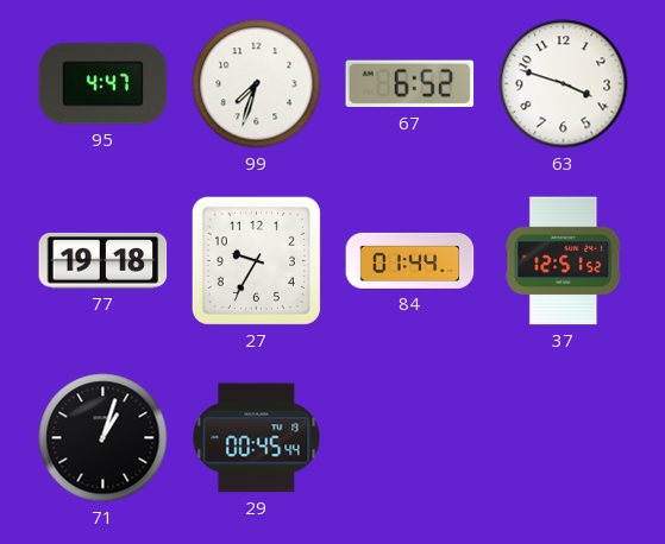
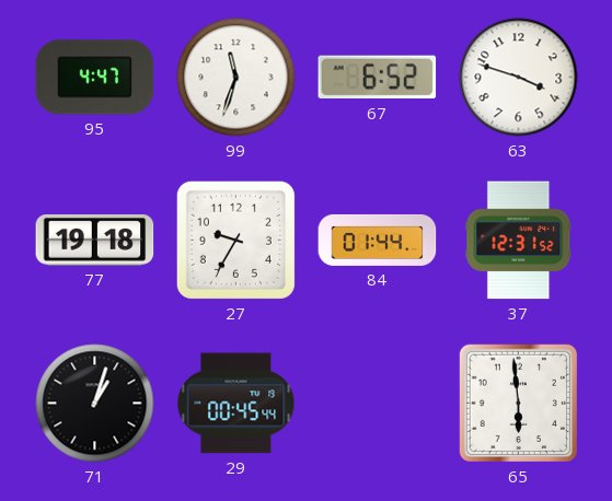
99: 7:33 -> 11:33 (236, 78)
37: 12:51 -> 12:31 (519, 241)
65: none -> 5:59 (518, 403)
